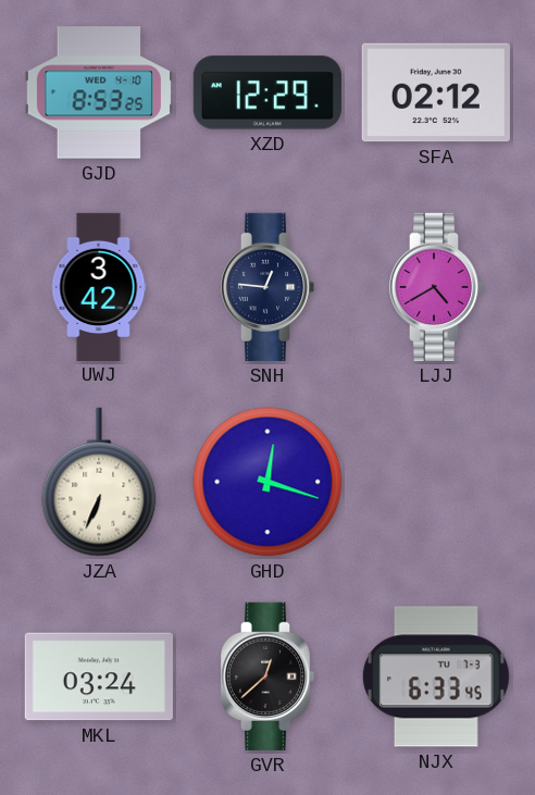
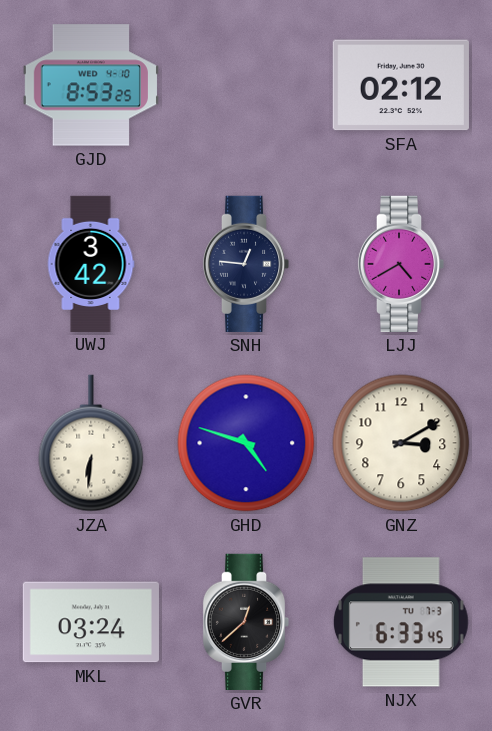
XZD: 12:29 -> none (267, 92)
JZA: 6:34 -> 6:31 (91, 443)
GHD: 12:18 -> 4:48 (246, 443)
GNZ: none -> 3:10 (401, 443)
